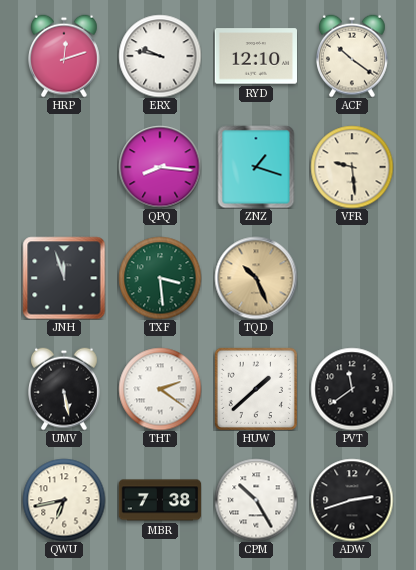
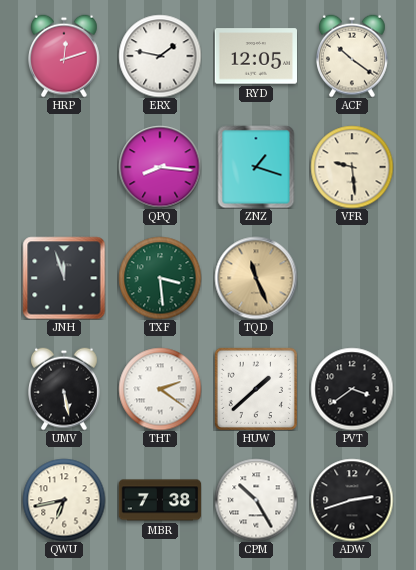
ERX: 9:47 -> 1:47 (160, 56)
RYD: 12:10 -> 12:05 (256, 56)
TQD: 10:26 -> 11:26 (256, 278)
PVT: 11:39 -> 3:39 (352, 389)
